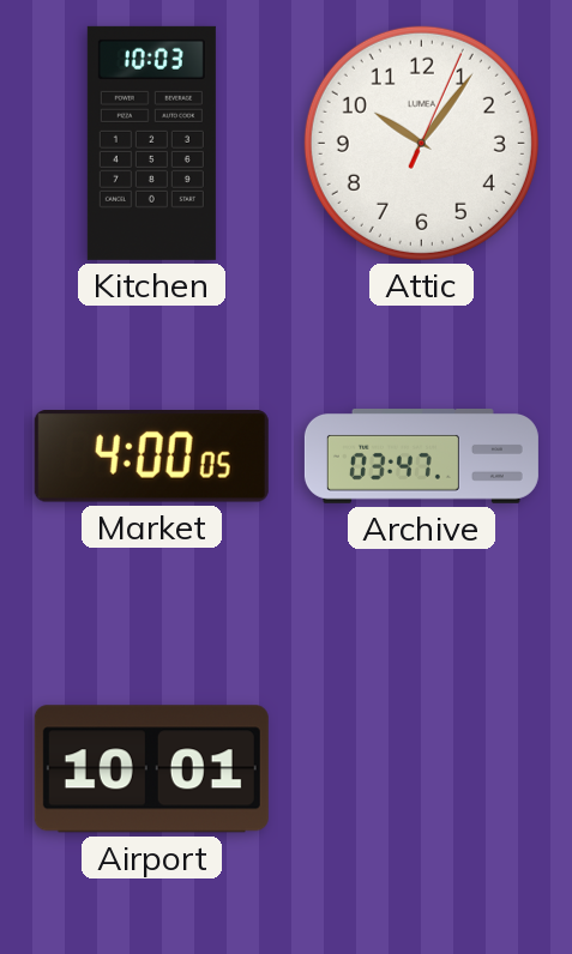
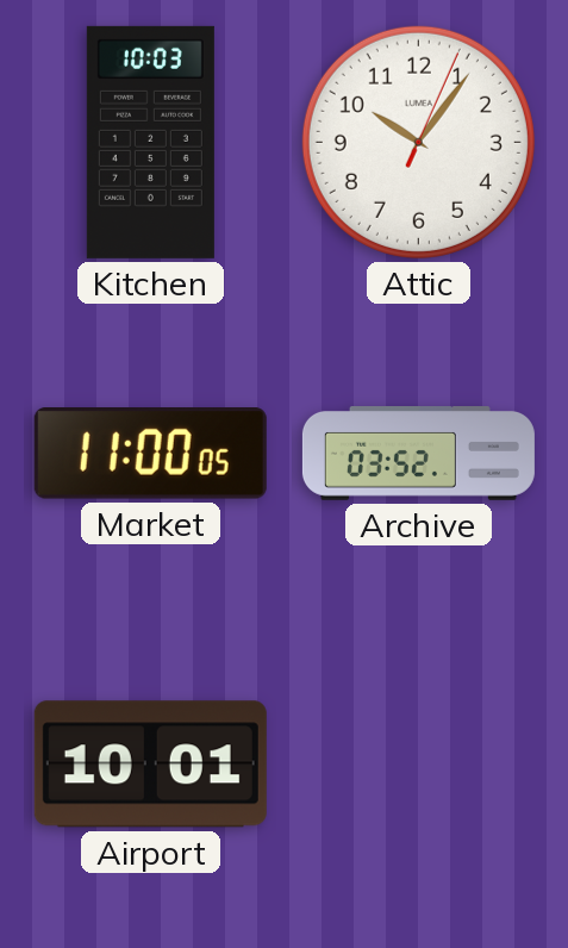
Market: 4:00 -> 11:00 (150, 454)
Archive: 03:47 -> 03:52 (418, 454)
